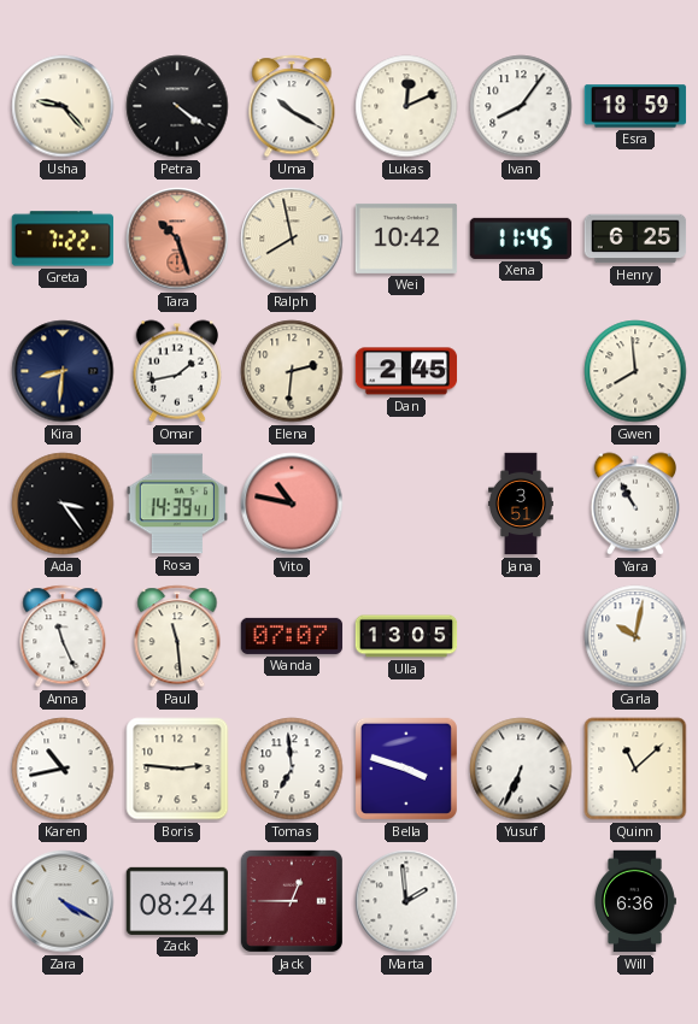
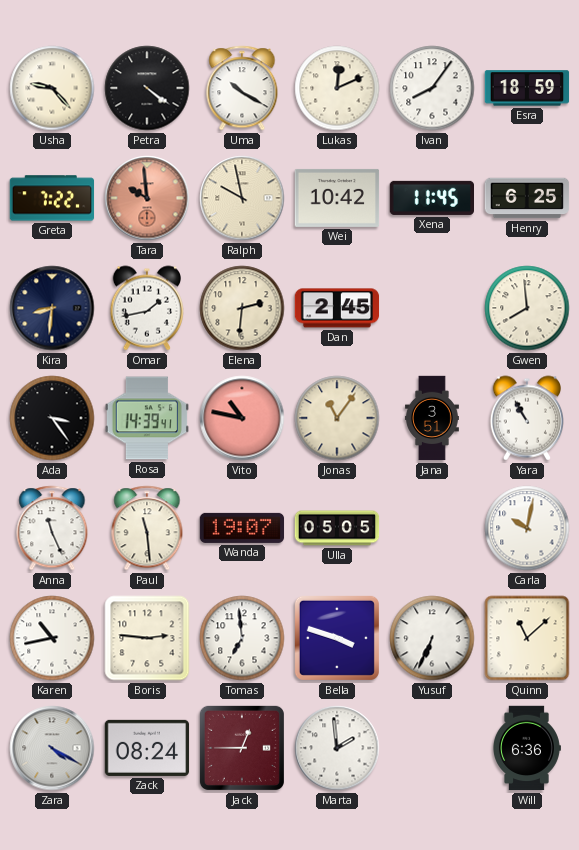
Tara: 10:27 -> 9:59 (147, 198)
Ralph: 7:58 -> 9:58 (242, 198)
Jonas: none -> 11:06 (337, 418)
Wanda: 07:07 -> 19:07 (242, 528)
Ulla: 13:05 -> 05:05 (337, 528)
